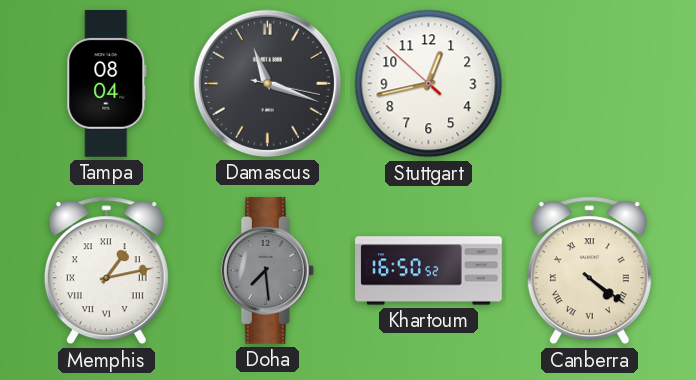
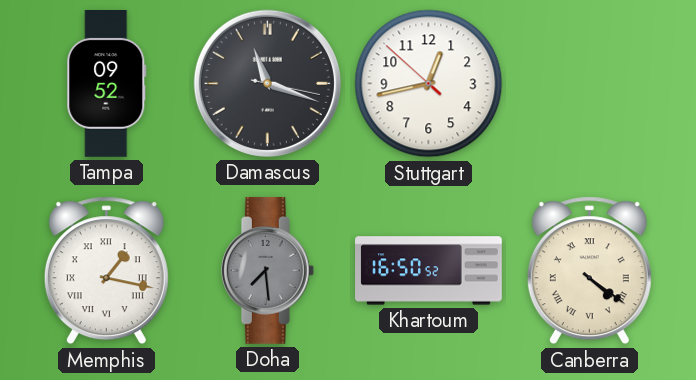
Tampa: 08:04 -> 09:52 (107, 84)
Memphis: 1:13 -> 1:17 (106, 271)
